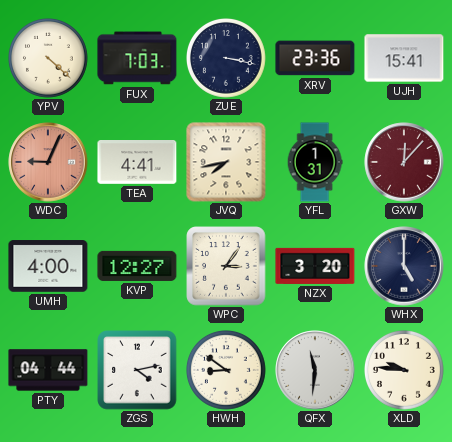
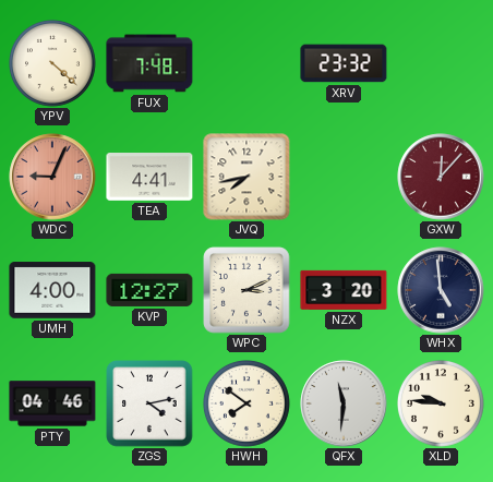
FUX: 7:03 -> 7:48 (149, 63)
ZUE: 3:17 -> none (227, 59)
XRV: 23:36 -> 23:32 (344, 63)
UJH: 15:41 -> none (404, 58)
YFL: 1:31 -> none (315, 162)
WPC: 3:06 -> 3:11 (246, 290)
WHX: 5:00 -> 4:59 (441, 290)
PTY: 04:44 -> 04:46 (52, 403)
HWH: 8:51 -> 7:51 (248, 405)
